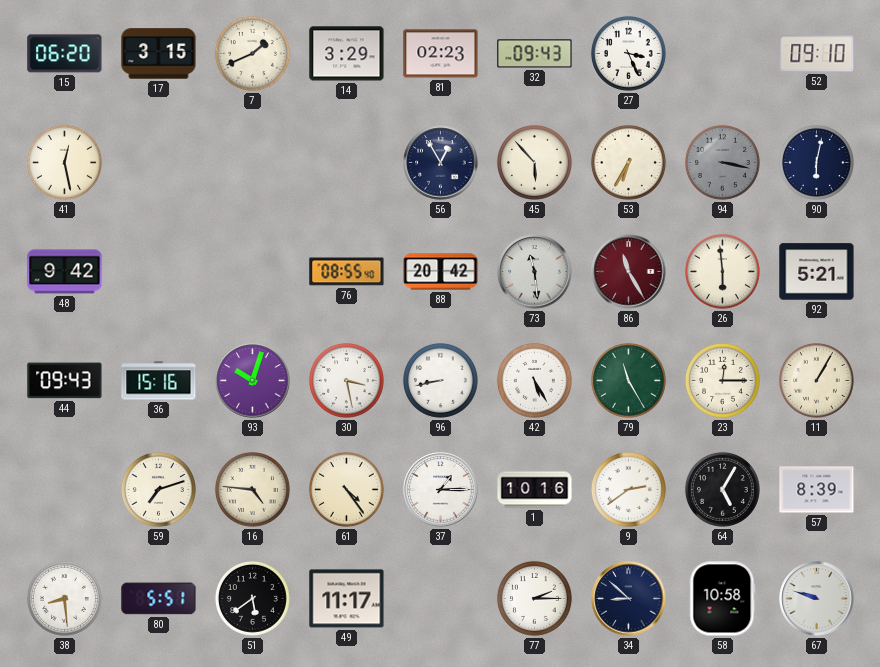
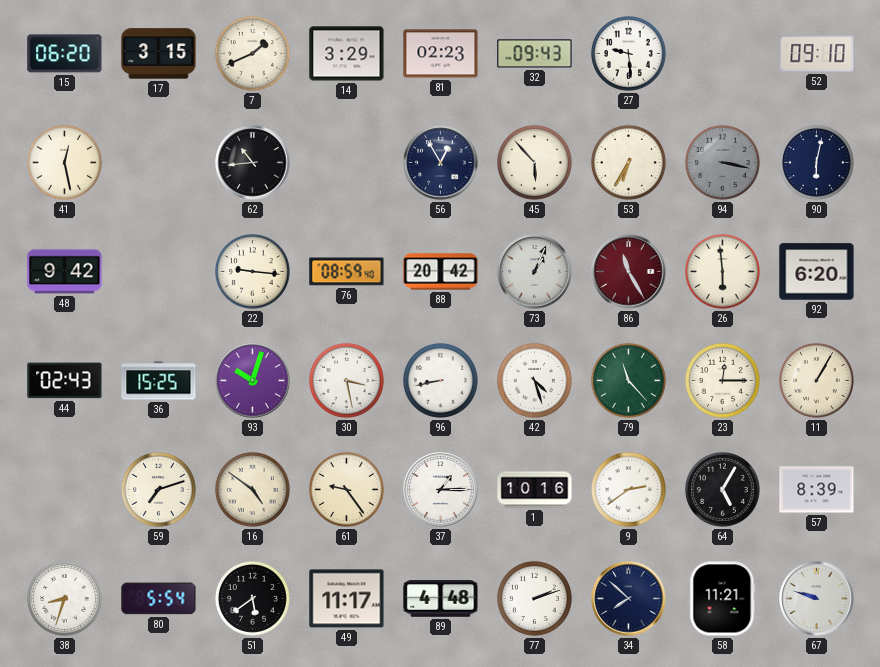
27: 3:26 -> 9:29 (628, 53)
62: none -> 10:44 (253, 163)
22: none -> 9:16 (252, 271)
76: 08:55 -> 08:59 (347, 272)
73: 11:29 -> 1:04 (535, 272)
92: 5:21 -> 6:20 (817, 272)
44: 09:43 -> 02:43 (65, 381)
36: 15:16 -> 15:25 (159, 381)
42: 5:25 -> 4:27 (534, 380)
79: 11:25 -> 11:23 (628, 380)
16: 4:46 -> 4:51 (252, 489)
61: 4:24 -> 9:24 (346, 489)
38: 8:29 -> 8:33 (64, 598)
80: 5:51 -> 5:54 (159, 599)
89: none -> 4:48 (441, 599)
77: 2:15 -> 2:12 (534, 598)
34: 8:52 -> 7:52 (629, 599)
58: 10:58 -> 11:21 (723, 599)
